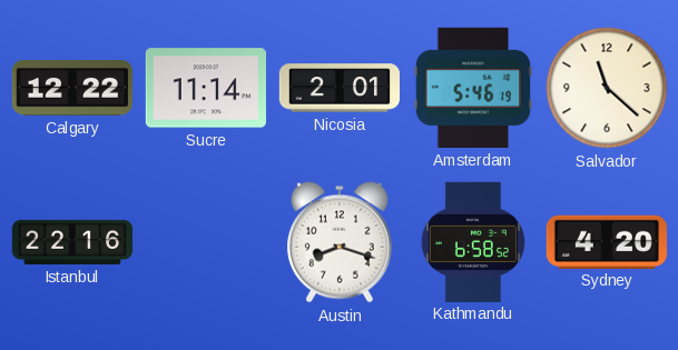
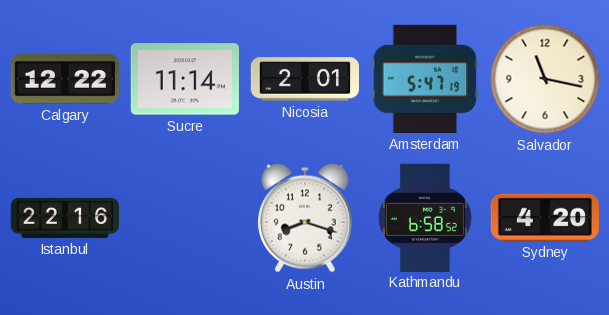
Amsterdam: 5:46 -> 5:47 (425, 79)
Salvador: 11:22 -> 11:17 (545, 79)
